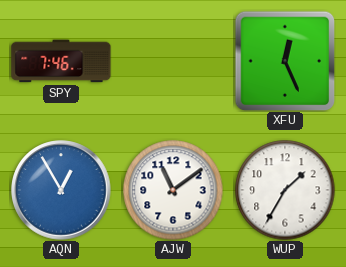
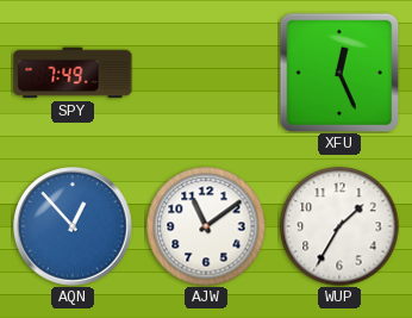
SPY: 7:46 -> 7:49 (73, 73)
AQN: 12:55 -> 12:53 (73, 226)
